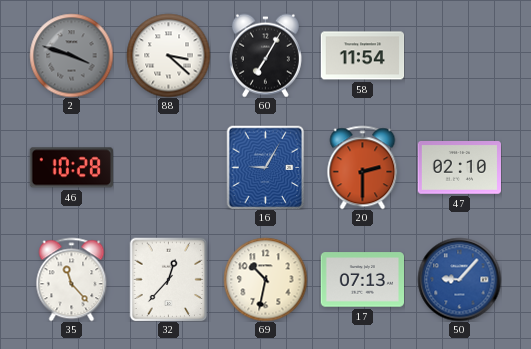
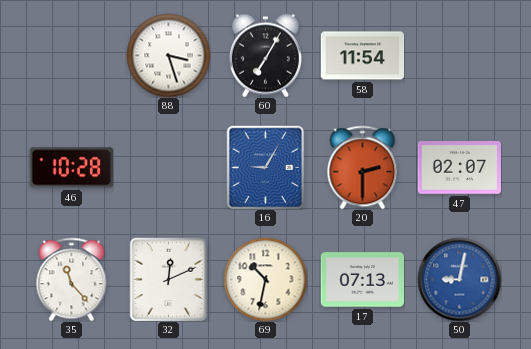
2: 3:48 -> none (71, 55)
88: 3:22 -> 3:27 (168, 55)
47: 02:10 -> 02:07 (459, 168)
32: 12:37 -> 12:11 (169, 279)
50: 9:07 -> 9:02 (459, 279)
